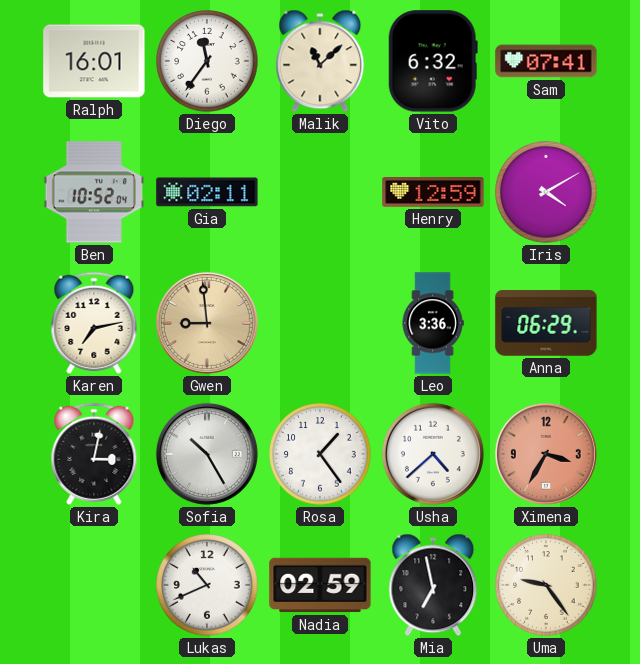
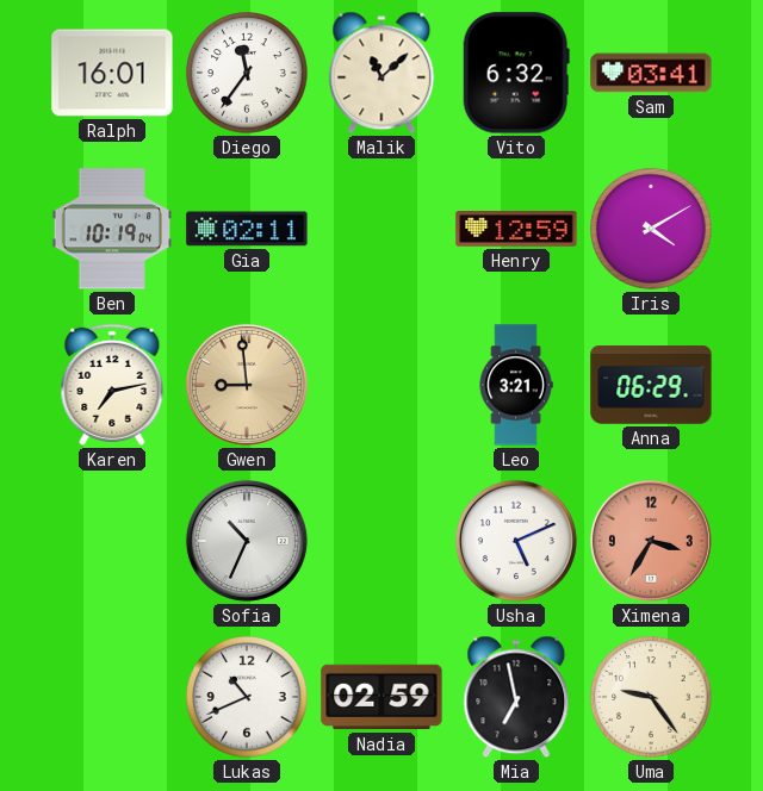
Sam: 07:41 -> 03:41 (651, 73)
Ben: 10:52 -> 10:19 (111, 229)
Leo: 3:36 -> 3:21 (516, 385)
Kira: 3:02 -> none (94, 454)
Sofia: 10:25 -> 10:34 (247, 541)
Rosa: 1:24 -> none (320, 454)
Usha: 4:38 -> 5:11 (516, 541)
